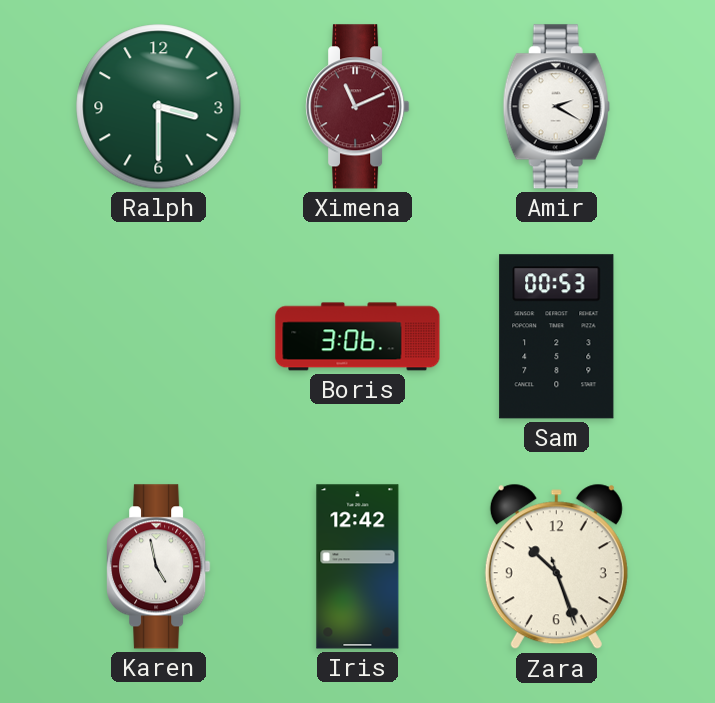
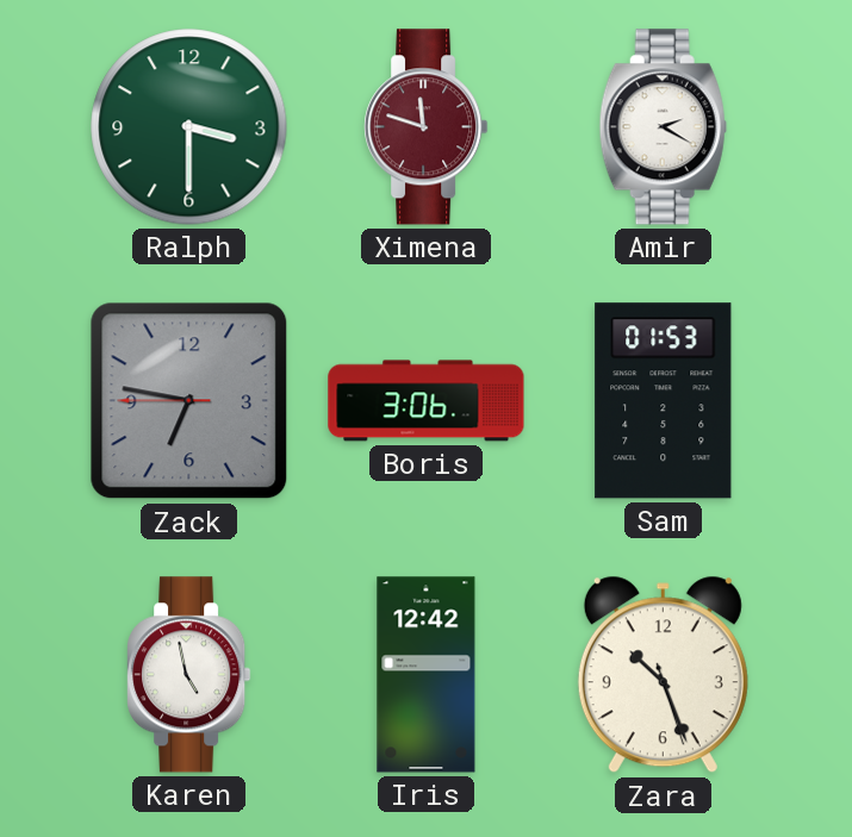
Ximena: 11:11 -> 11:48 (427, 127)
Zack: none -> 6:46 (189, 401)
Sam: 00:53 -> 01:53 (664, 401)
